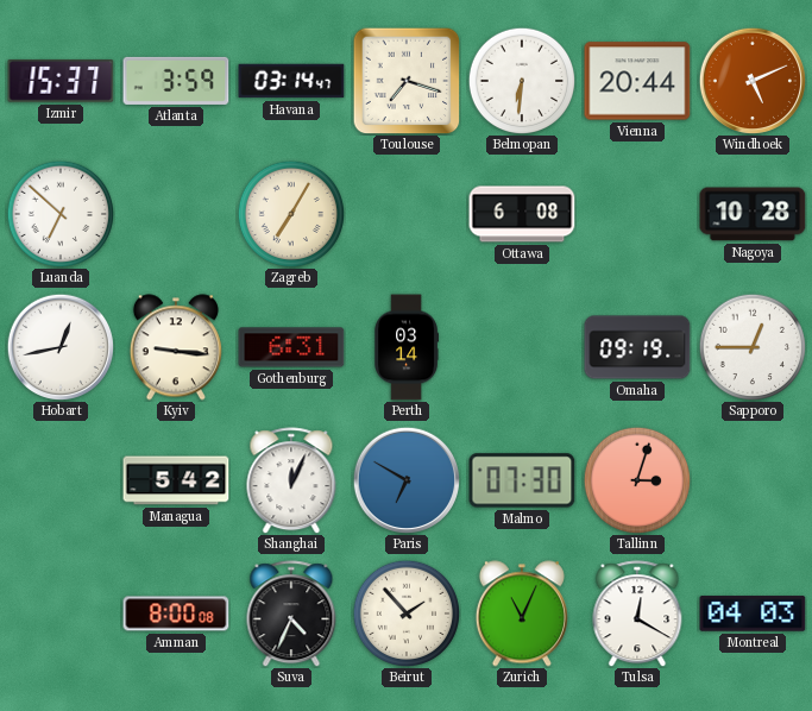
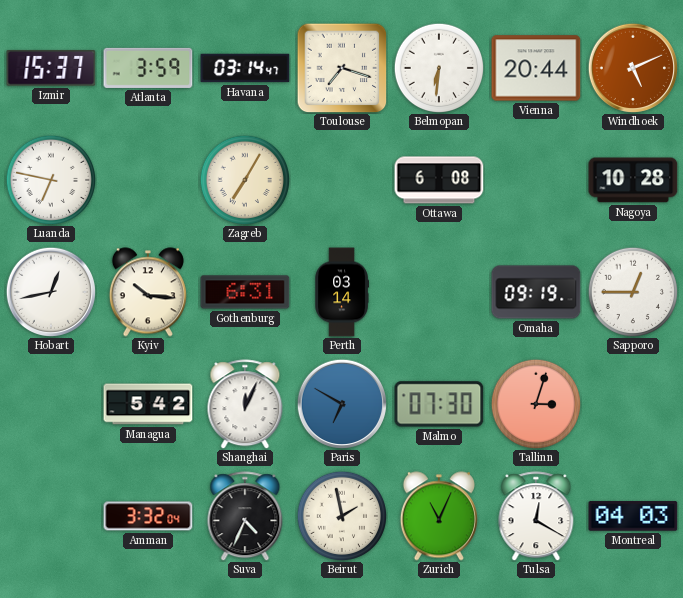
Luanda: 6:52 -> 6:47 (51, 180)
Kyiv: 9:16 -> 10:16 (148, 292)
Amman: 8:00 -> 3:32 (148, 516)
Beirut: 1:53 -> 1:58 (342, 516)
